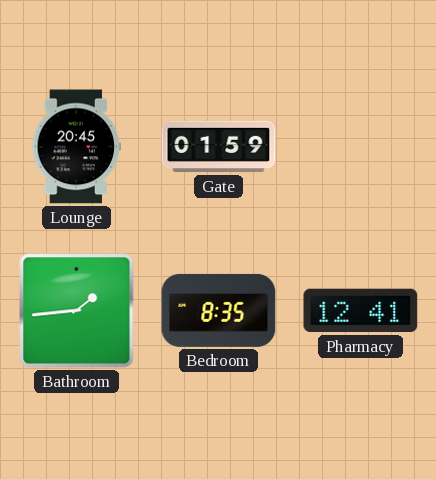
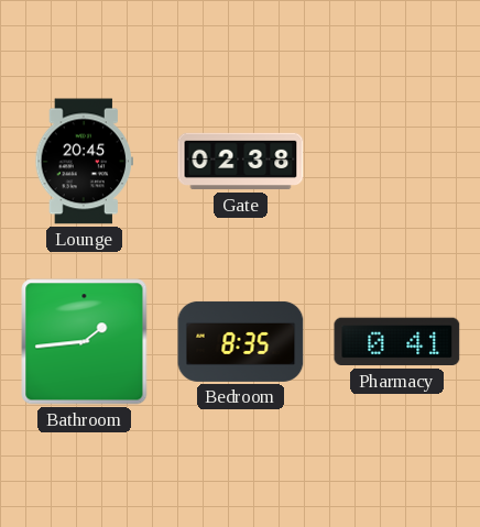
Gate: 01:59 -> 02:38 (241, 162)
Pharmacy: 12:41 -> 0:41 (397, 342)
